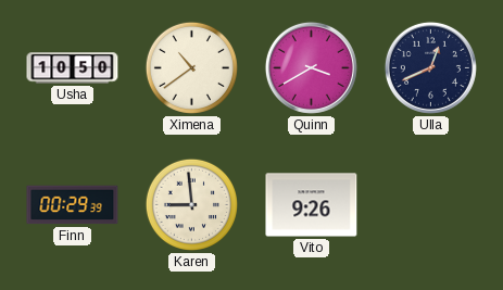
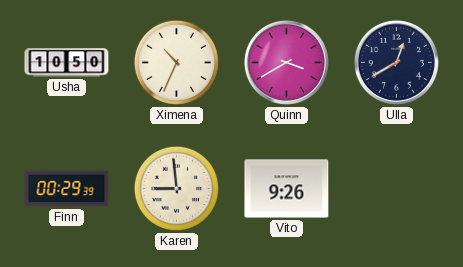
Ximena: 10:39 -> 10:34 (176, 62)
Ulla: 12:41 -> 12:40 (396, 62)
